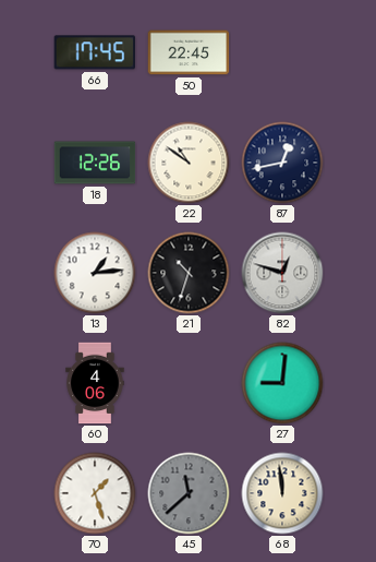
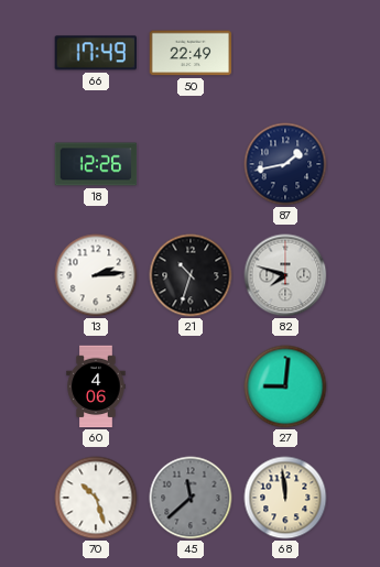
66: 17:45 -> 17:49 (95, 53)
50: 22:45 -> 22:49 (191, 53)
22: 10:51 -> none (189, 163)
87: 12:43 -> 1:43 (285, 164)
13: 1:14 -> 2:14 (96, 275)
82: 12:48 -> 7:48 (285, 275)
70: 1:27 -> 10:27 (96, 498)
